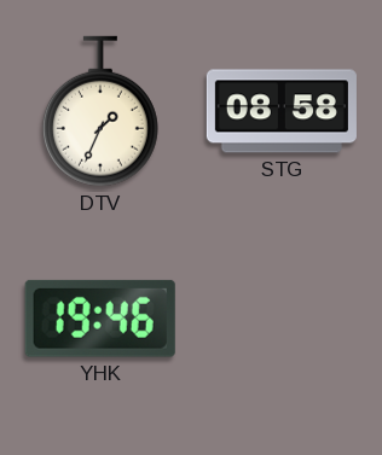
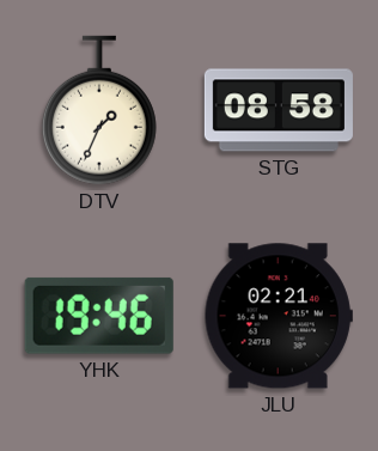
JLU: none -> 02:21 (279, 316)
